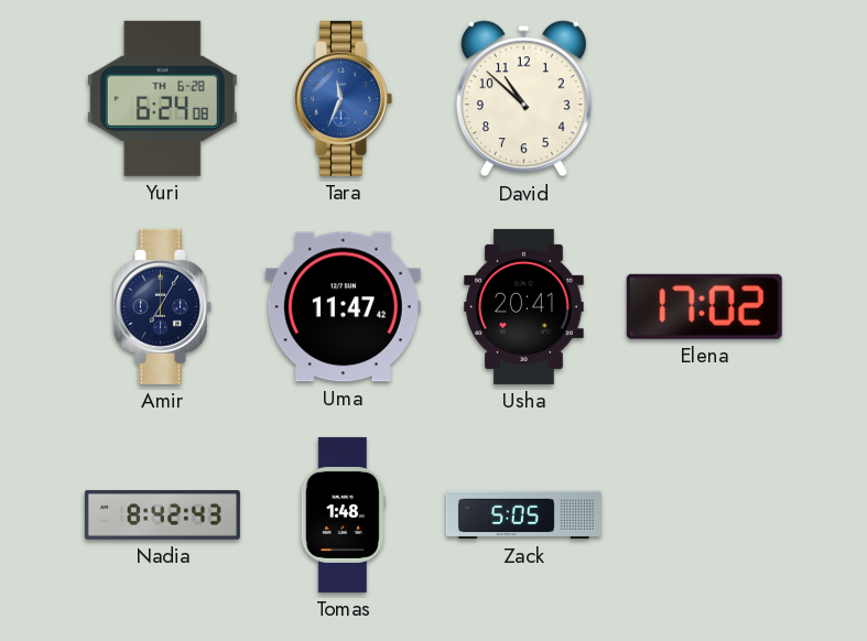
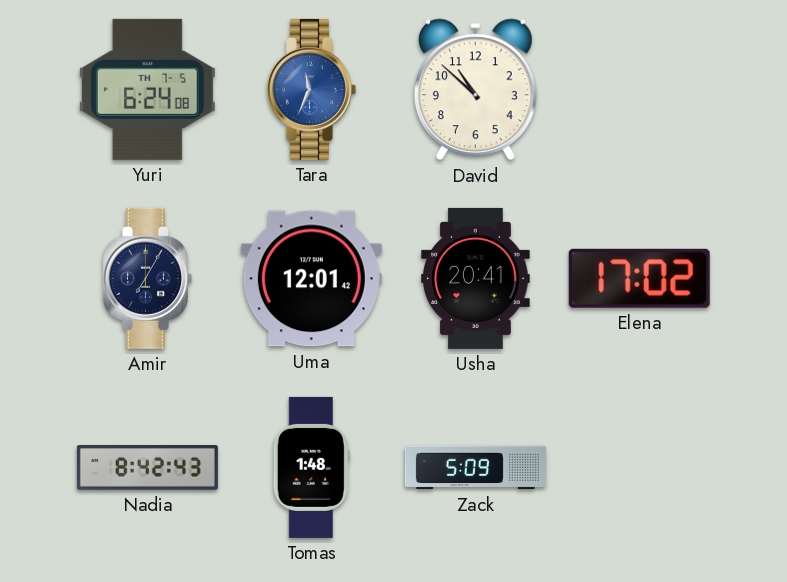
Yuri date: TH 6-28 -> TH 7-5 (147, 89)
Uma: 11:47 -> 12:01 (311, 279)
Zack: 5:05 -> 5:09 (475, 468)
